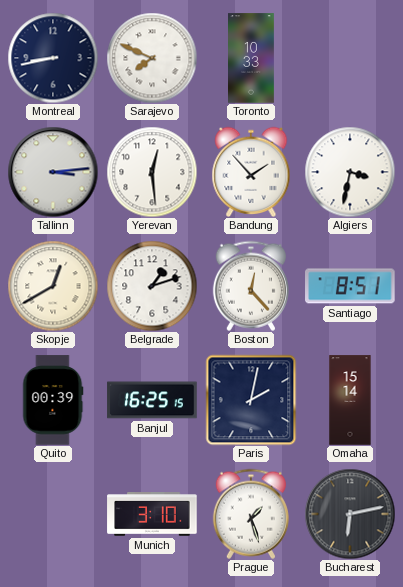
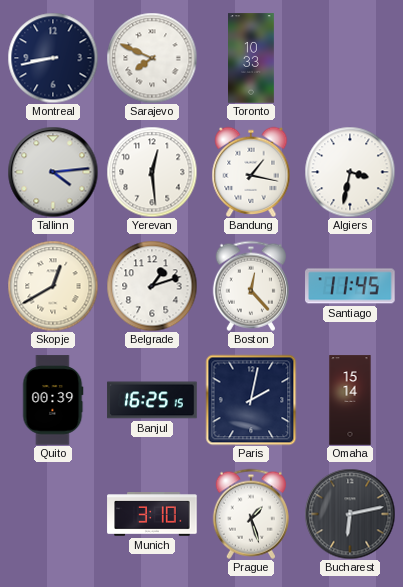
Tallinn: 3:14 -> 4:14 (53, 172)
Bandung: 1:53 -> 1:17 (251, 171)
Santiago: 8:51 -> 11:45 (350, 286)
